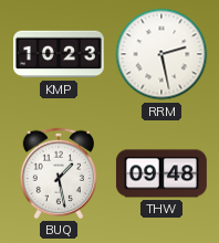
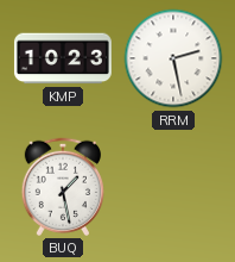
THW: 09:48 -> none (161, 173)
